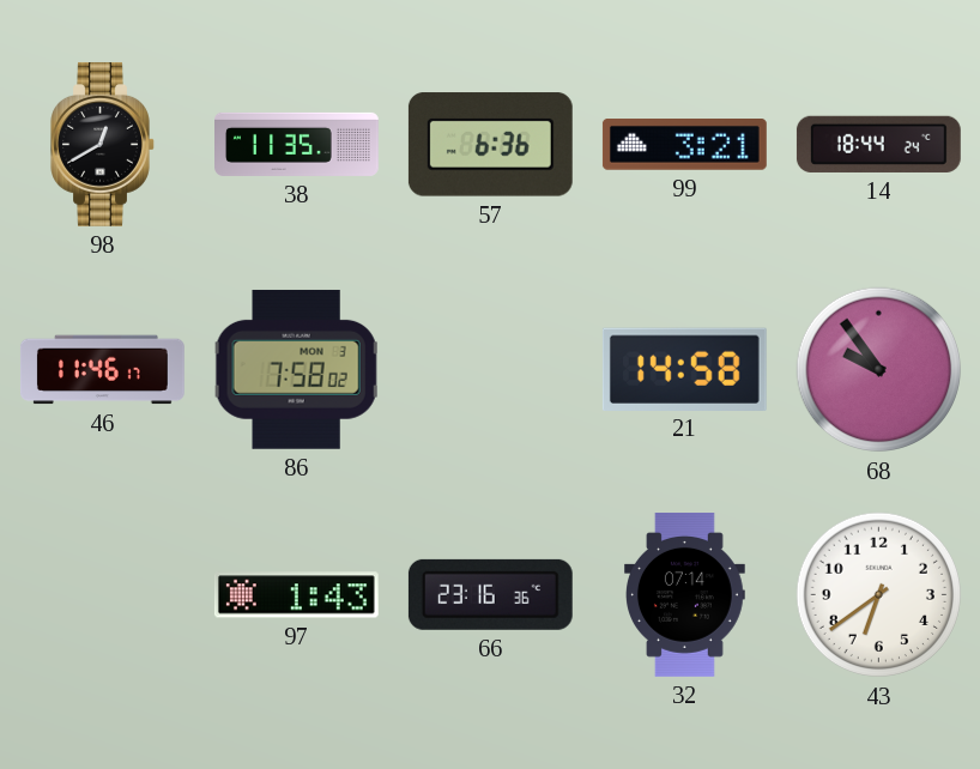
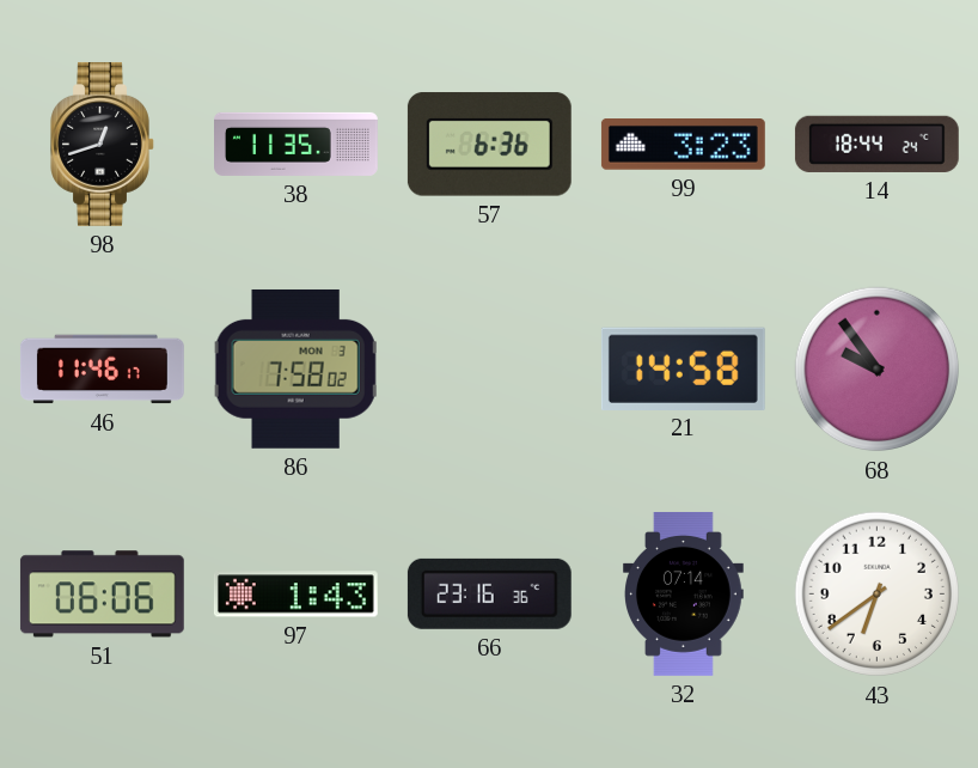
98: 12:40 -> 12:42 (103, 144)
99: 3:21 -> 3:23 (683, 145)
51: none -> 06:06 (102, 595)
